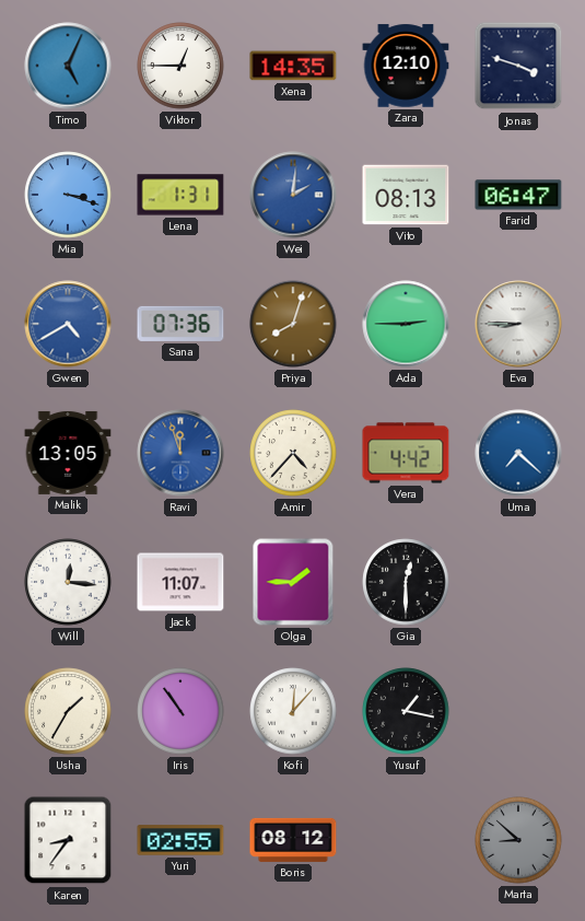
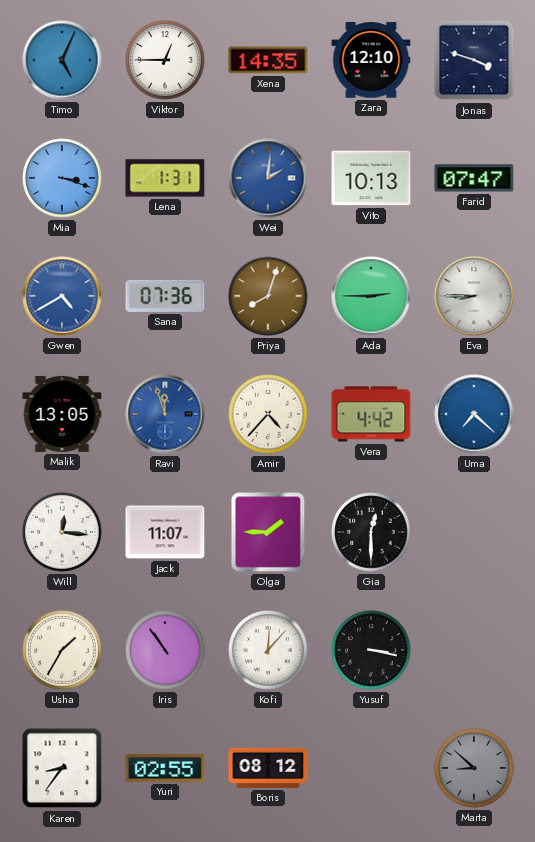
Vito: 08:13 -> 10:13 (371, 178)
Farid: 06:47 -> 07:47 (474, 178)
Yusuf: 1:17 -> 3:17 (371, 650)
